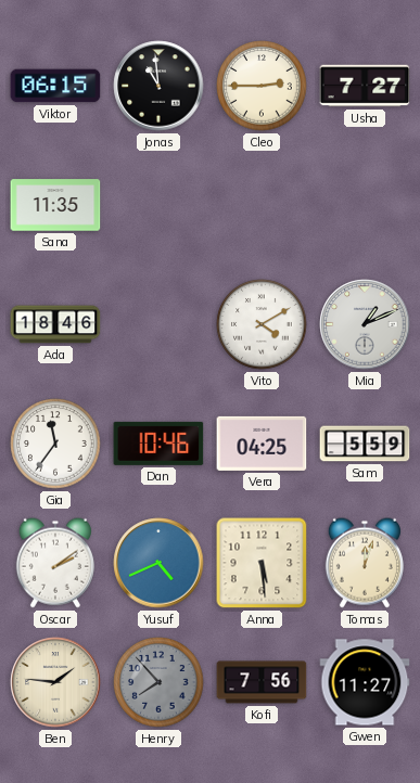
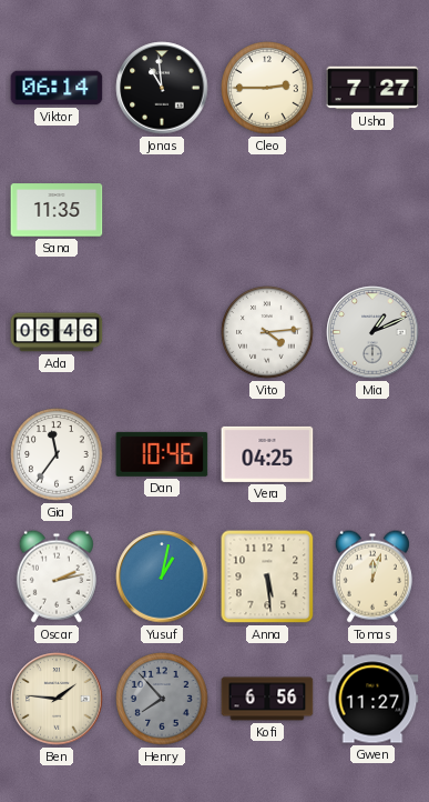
Viktor: 06:15 -> 06:14 (57, 88)
Ada: 18:46 -> 06:46 (57, 332)
Vito: 4:10 -> 4:14 (267, 332)
Sam: 5:59 -> none (365, 444)
Oscar: 2:09 -> 2:13 (57, 577)
Yusuf: 4:41 -> 1:02 (162, 577)
Kofi: 7:56 -> 6:56 (267, 699)
